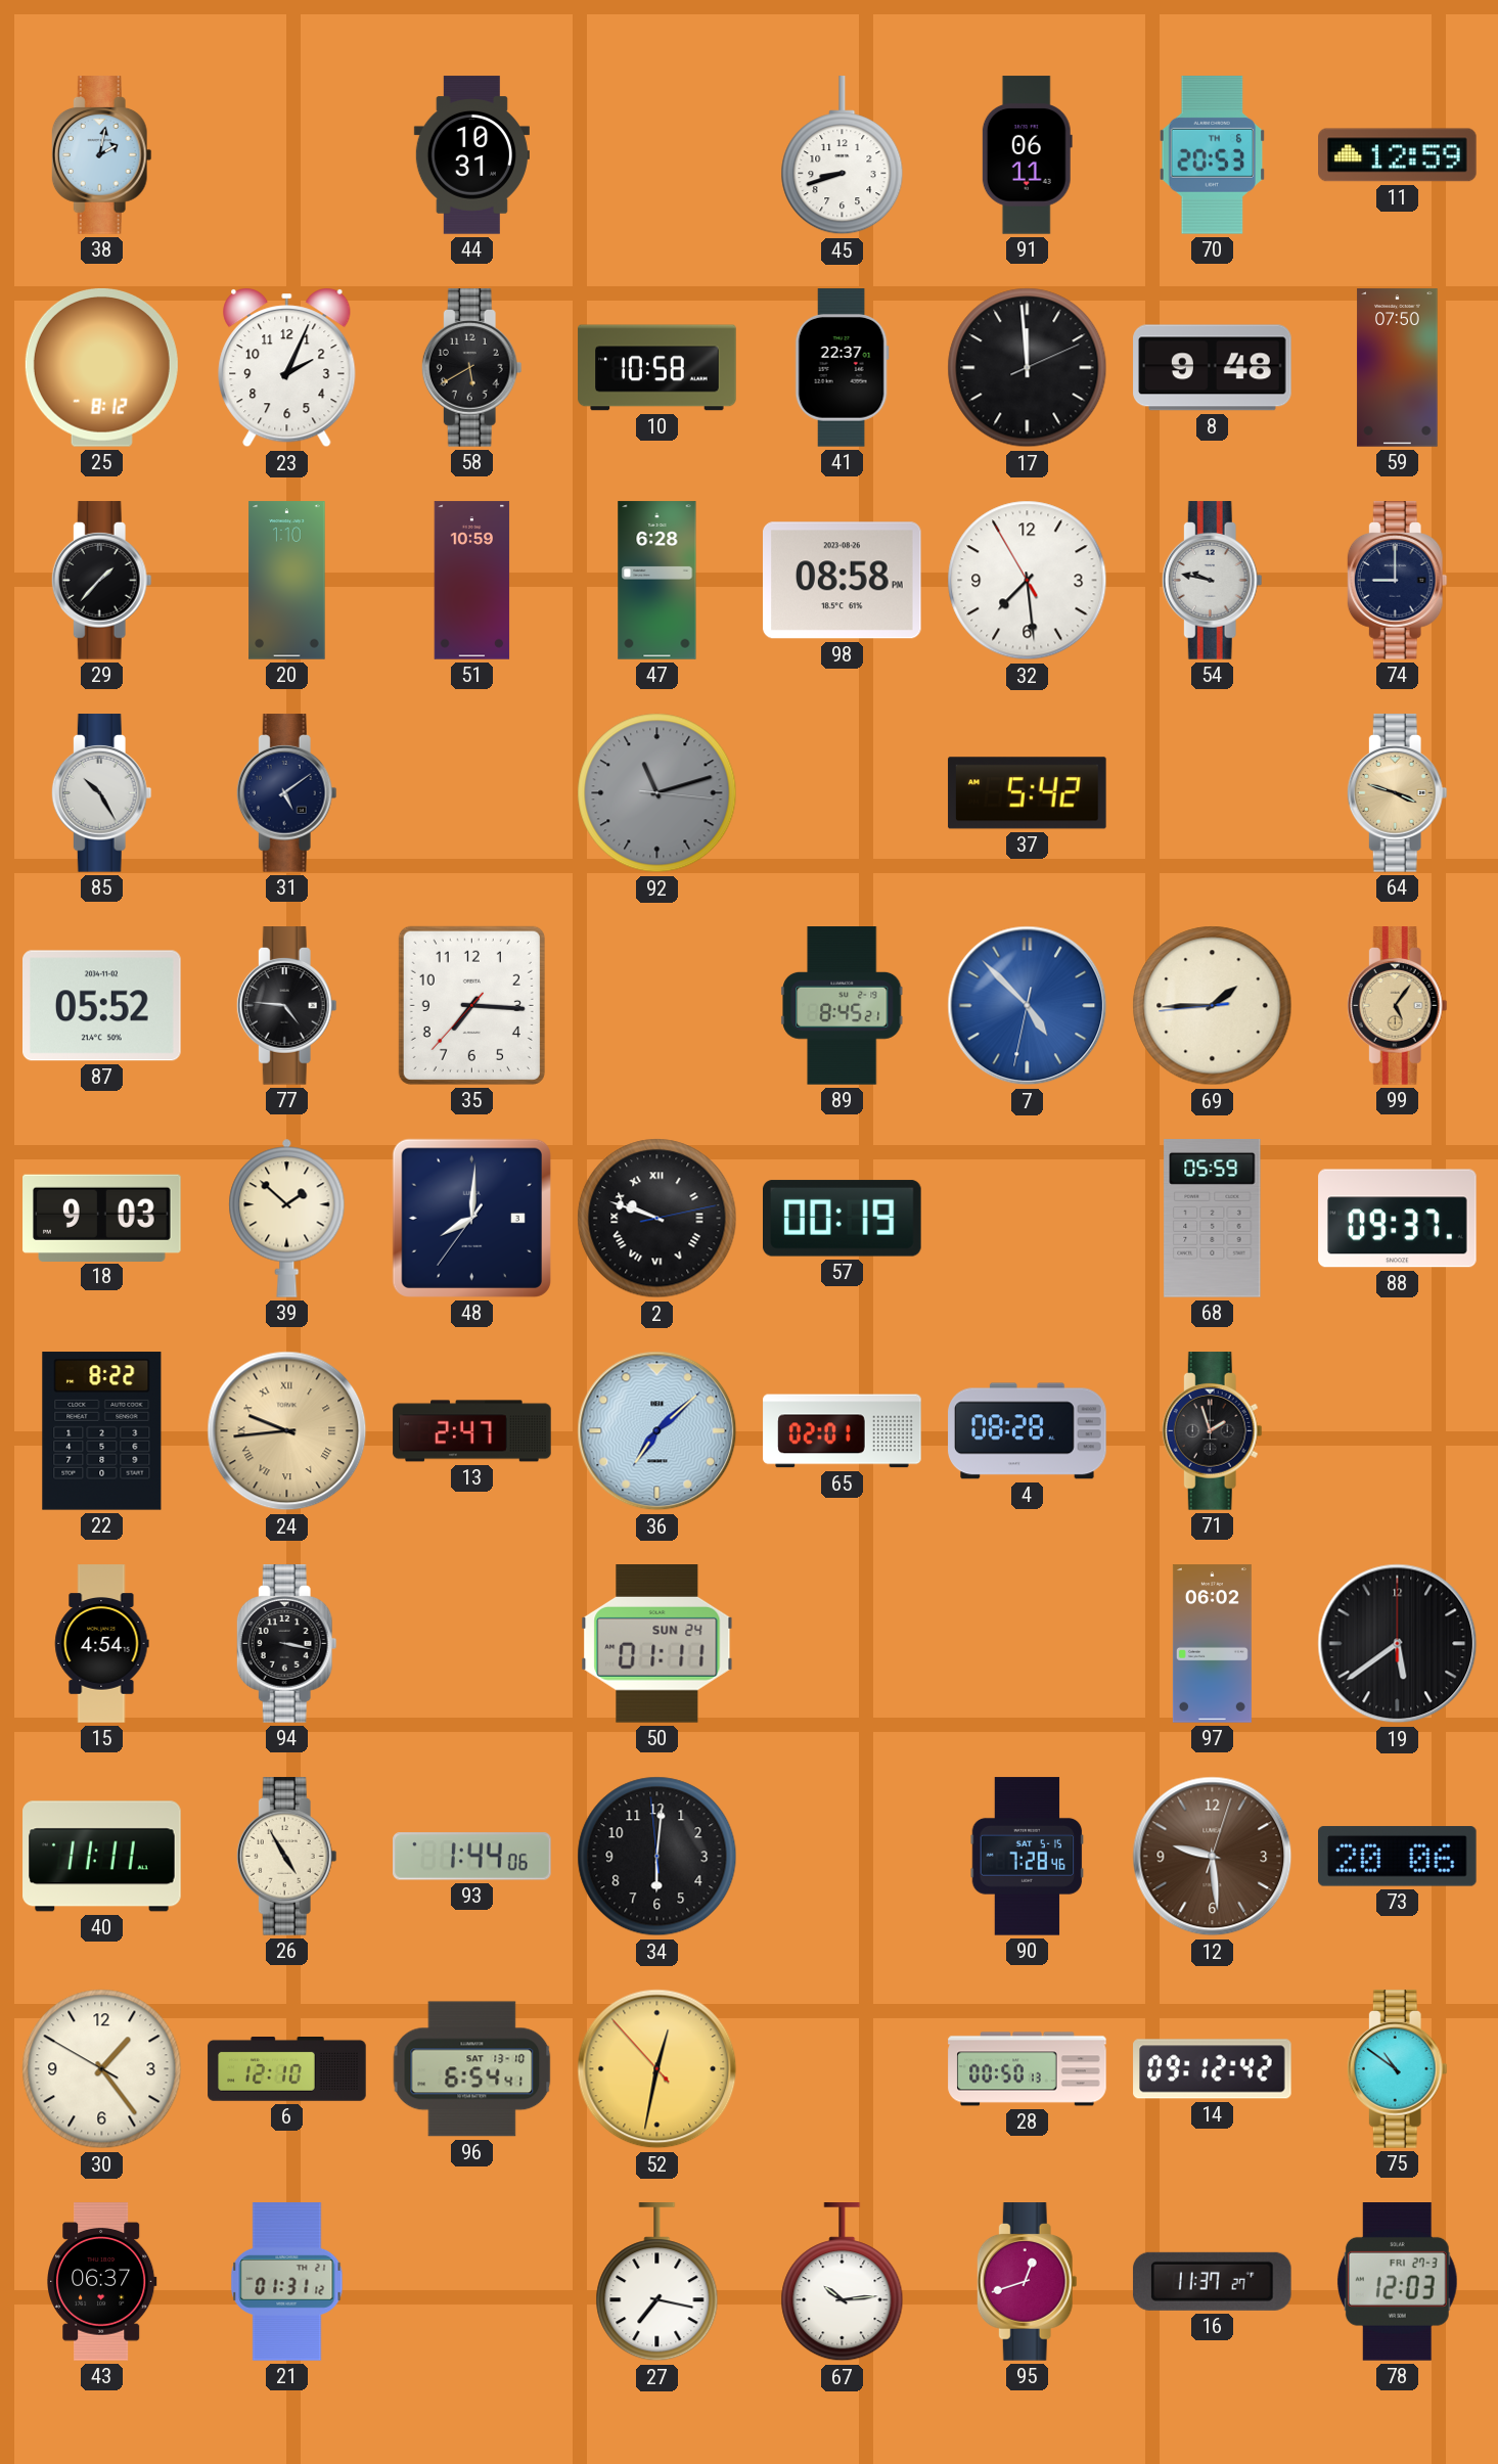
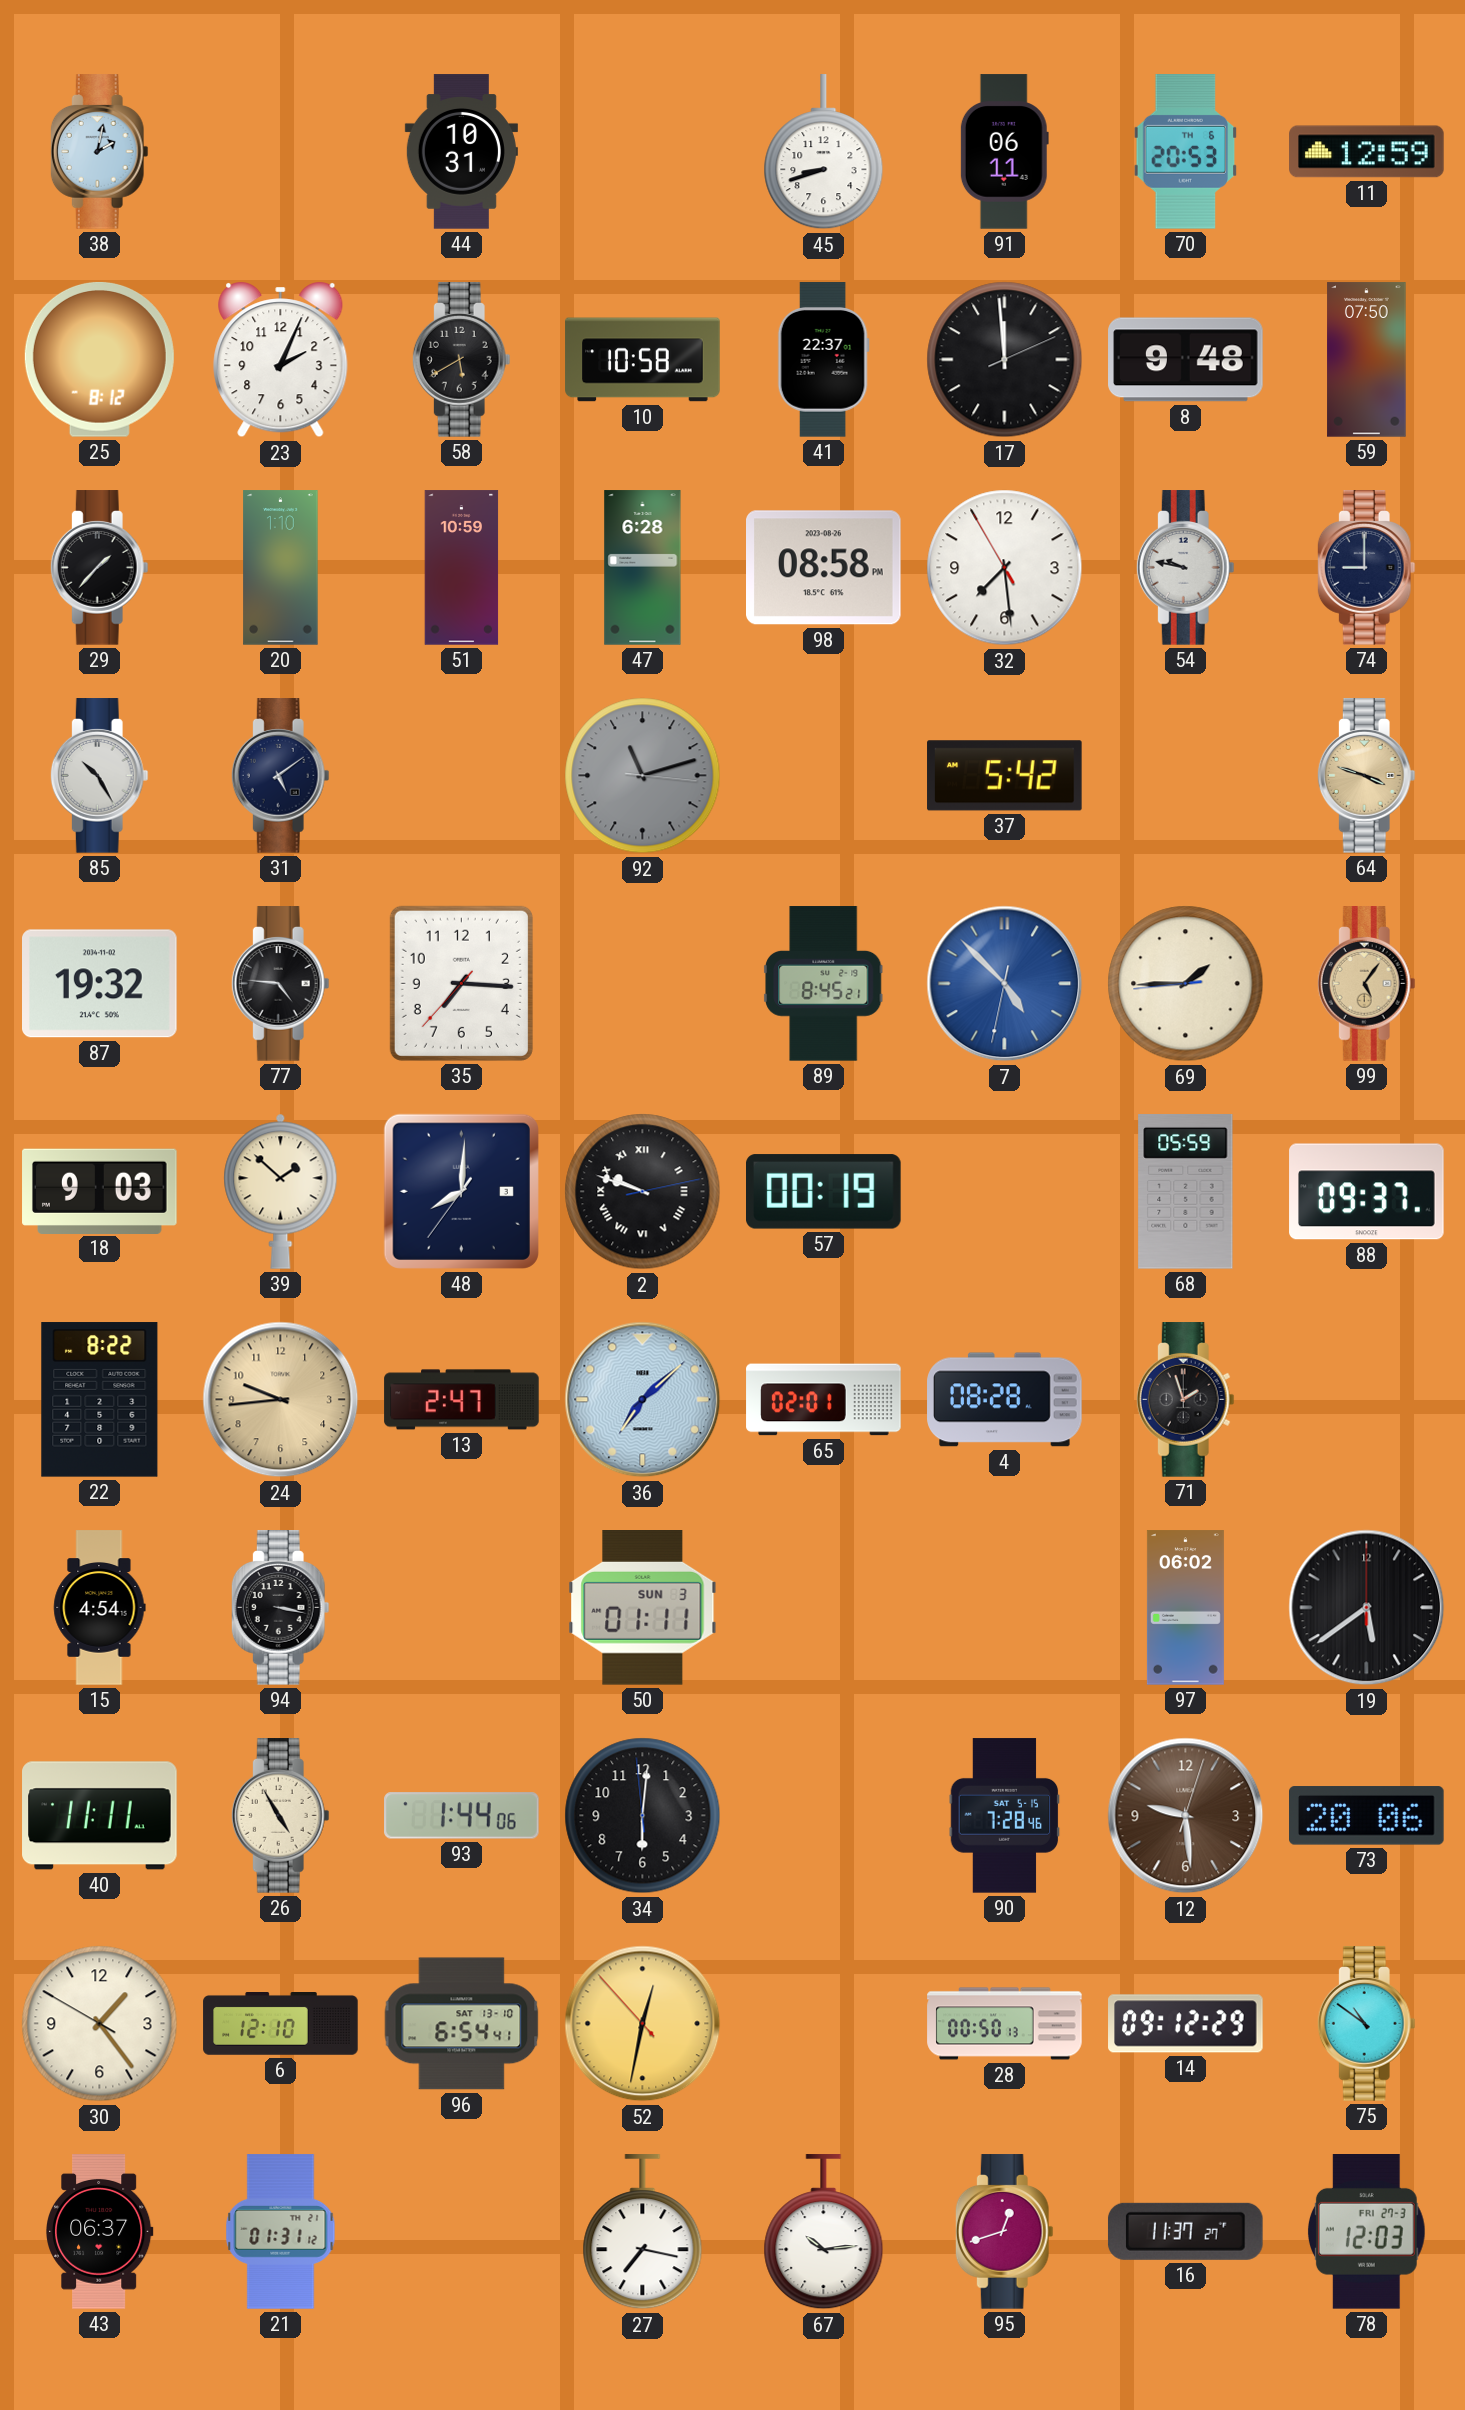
87: 05:52 -> 19:32 (100, 984)
24 numerals: Roman -> Arabic (281, 1400)
50 date: SUN 24 -> SUN 3 (643, 1608)
14: 09:12:42 -> 09:12:29 (1186, 2024)
